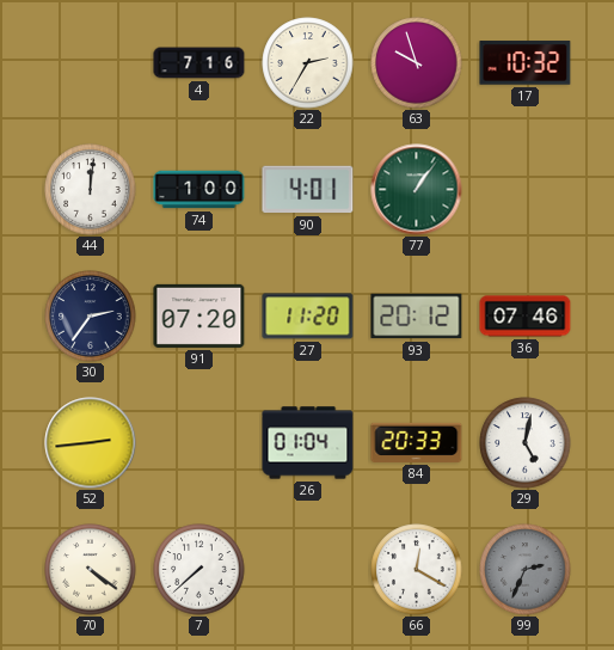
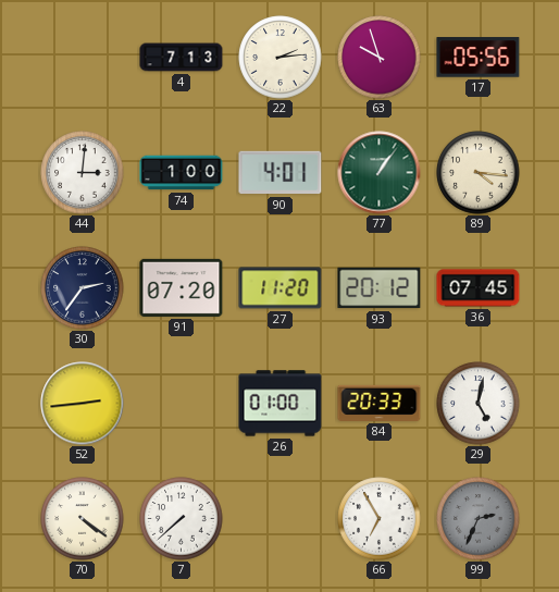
4: 7:16 -> 7:13 (182, 58)
22: 2:35 -> 2:14 (281, 58)
17: 10:32 -> 05:56 (479, 58)
44: 12:01 -> 3:01 (83, 173)
89: none -> 4:16 (479, 173)
36: 07:46 -> 07:45 (479, 288)
26: 01:04 -> 01:00 (281, 404)
66: 12:20 -> 6:55 (380, 519)
